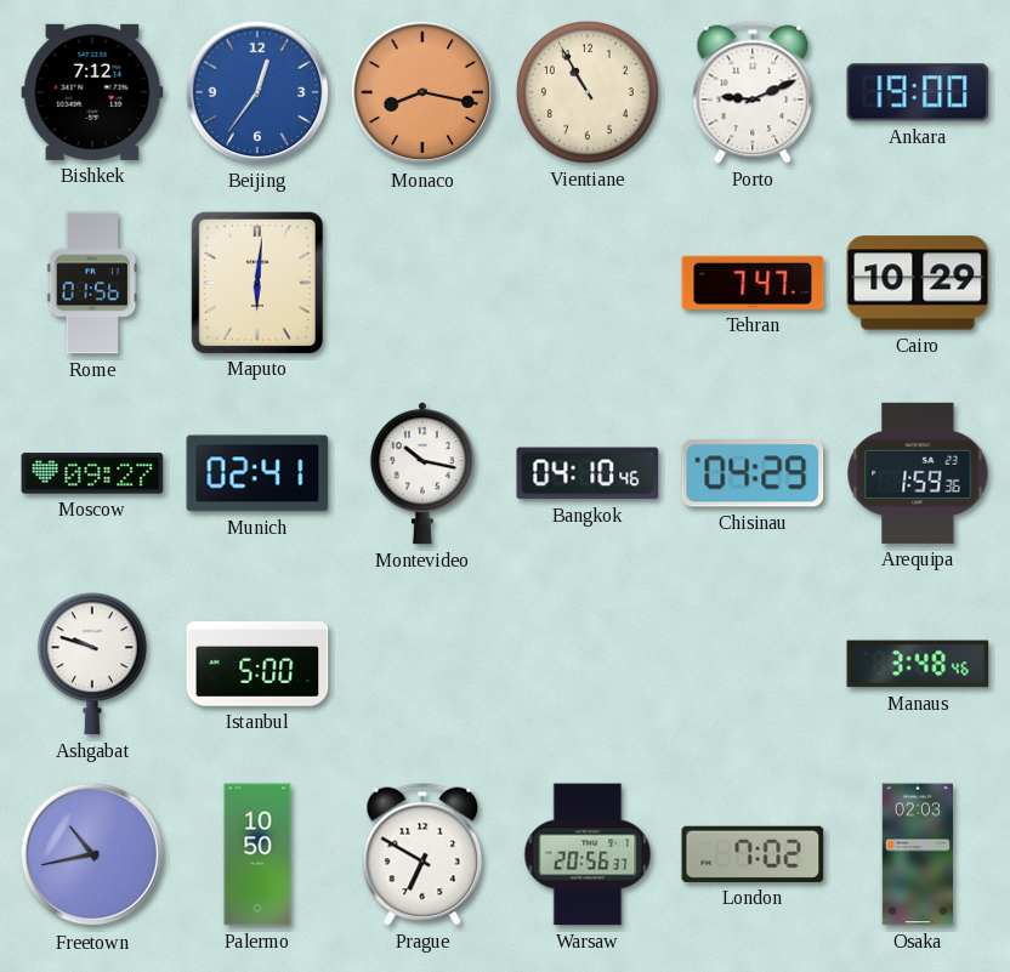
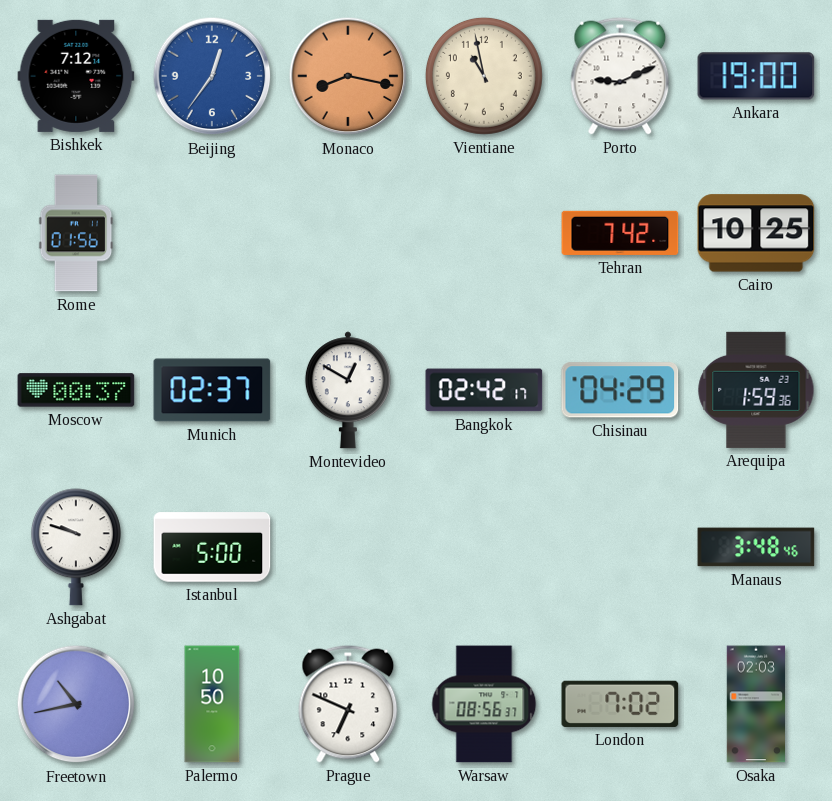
Vientiane: 10:55 -> 10:58 (484, 76)
Maputo: 6:01 -> none (257, 282)
Tehran: 7:47 -> 7:42 (620, 233)
Cairo: 10:29 -> 10:25 (756, 233)
Moscow: 09:27 -> 00:37 (76, 390)
Munich: 02:41 -> 02:37 (212, 390)
Montevideo: 10:17 -> 12:50 (348, 390)
Bangkok: 04:10 -> 02:42 (484, 390)
Prague: 6:50 -> 6:49 (348, 704)
Warsaw: 20:56 -> 08:56 (484, 704)
